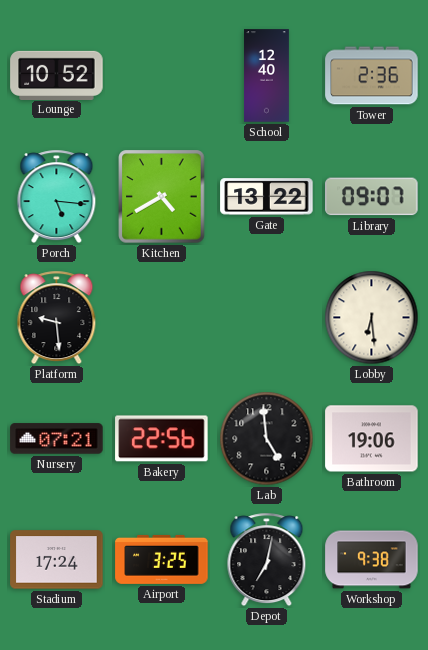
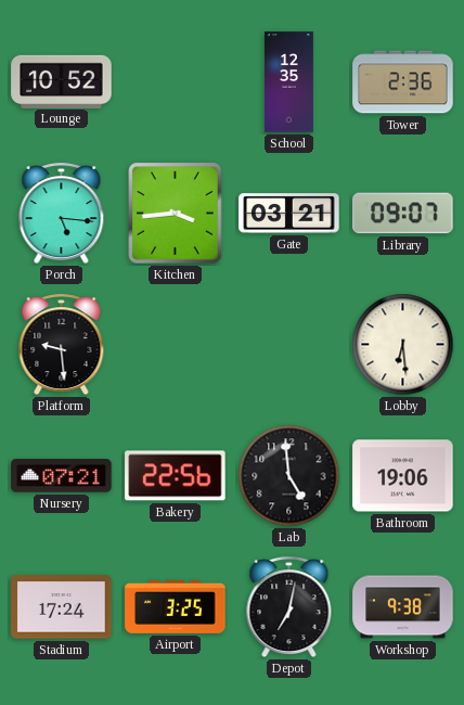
School: 12:40 -> 12:35 (289, 82)
Kitchen: 4:40 -> 3:44 (176, 214)
Gate: 13:22 -> 03:21 (289, 214)
